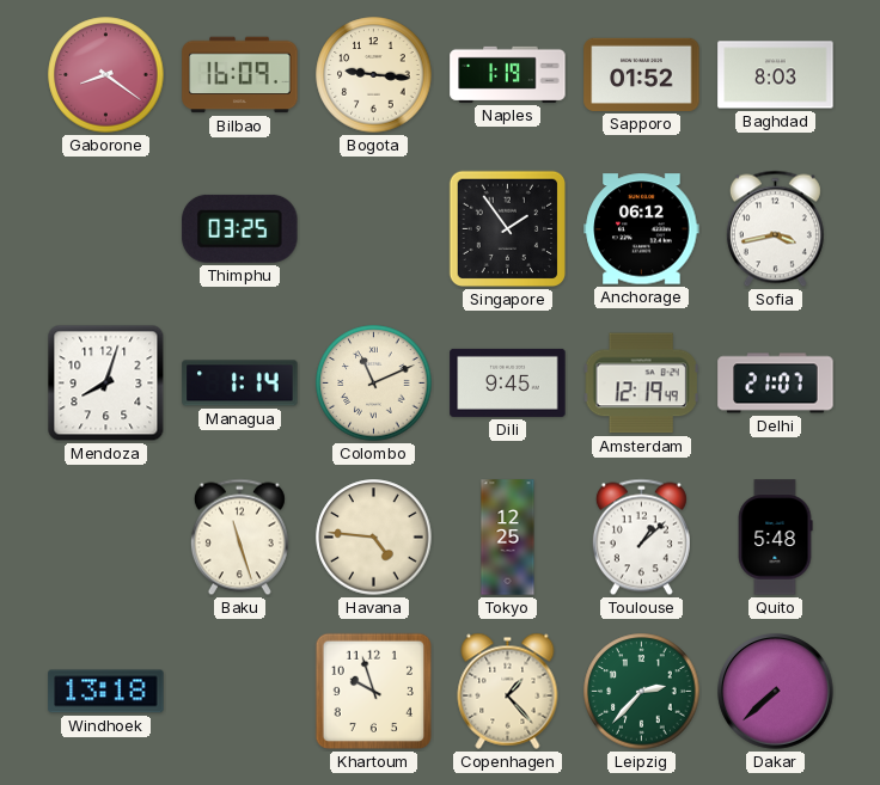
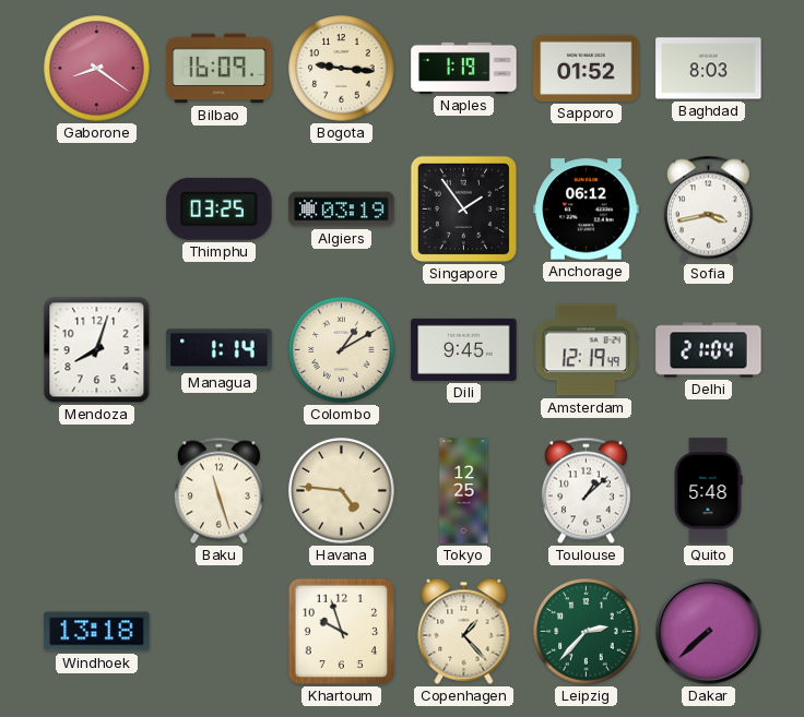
Algiers: none -> 03:19 (342, 210)
Colombo: 11:11 -> 1:10 (342, 350)
Delhi: 21:07 -> 21:04 (709, 350)
